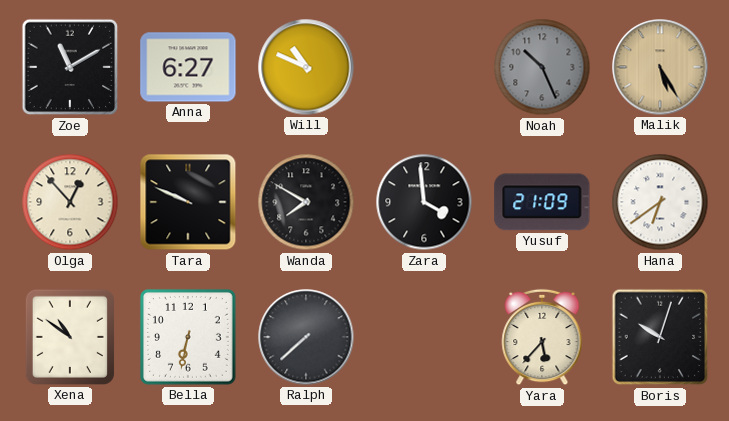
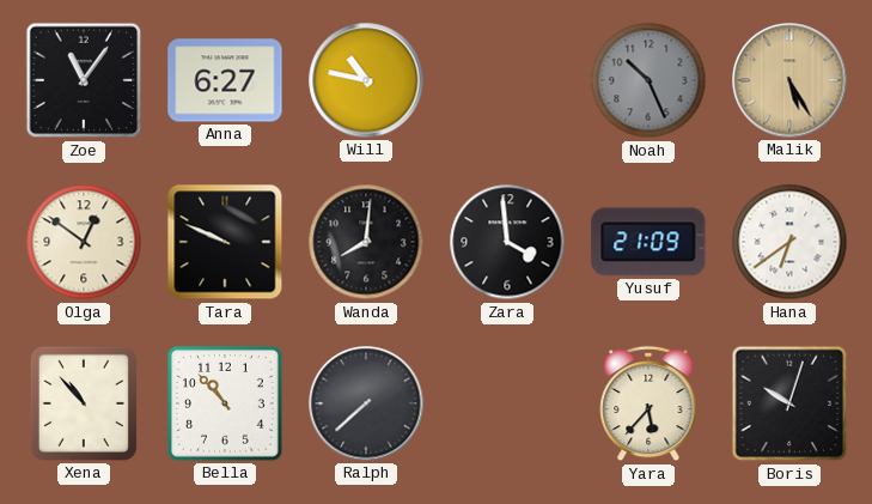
Zoe: 11:10 -> 11:06 (84, 80)
Will: 10:49 -> 10:47 (366, 80)
Olga: 12:53 -> 12:51 (84, 242)
Wanda: 7:50 -> 8:01 (366, 242)
Xena: 10:51 -> 10:53 (84, 403)
Bella: 6:32 -> 10:53 (225, 403)
